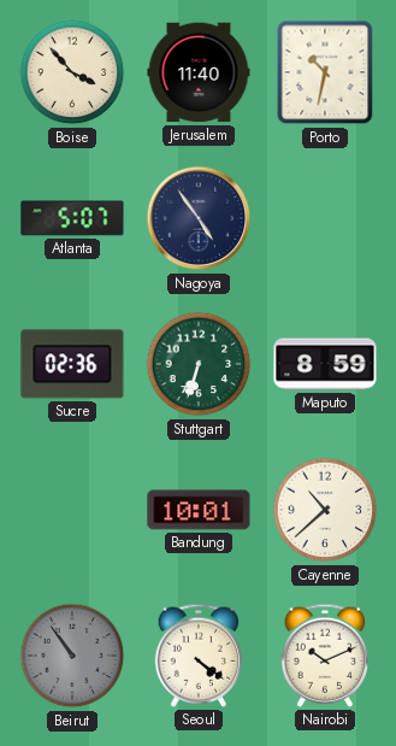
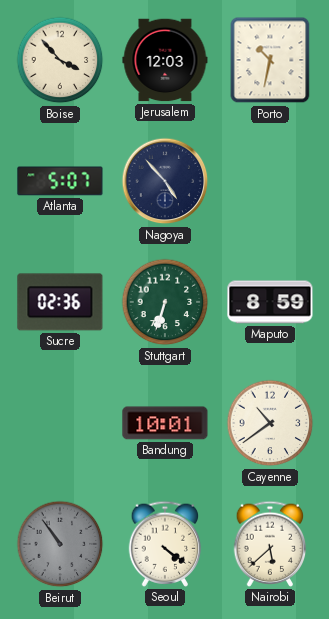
Jerusalem: 11:40 -> 12:03 (165, 60)
Nagoya: 4:54 -> 4:53 (165, 181)
Cayenne: 10:38 -> 10:39 (270, 423)
Nairobi: 10:11 -> 5:38 (270, 544)
